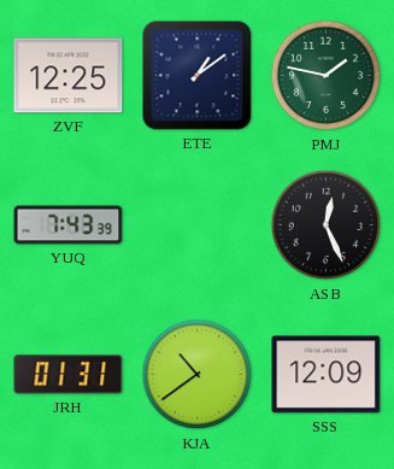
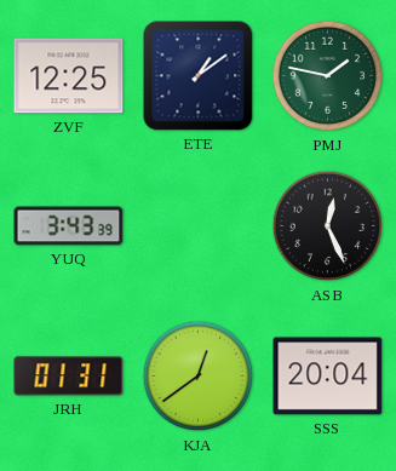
YUQ: 7:43 -> 3:43 (69, 226)
KJA: 10:39 -> 12:39 (199, 377)
SSS: 12:09 -> 20:04 (328, 377)
